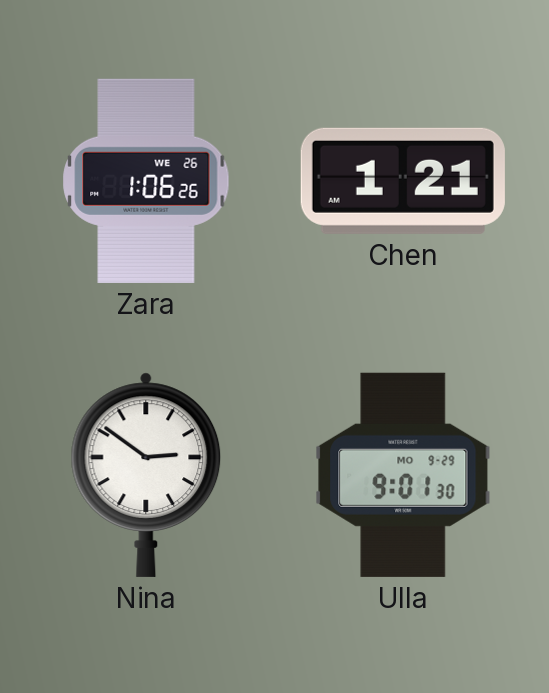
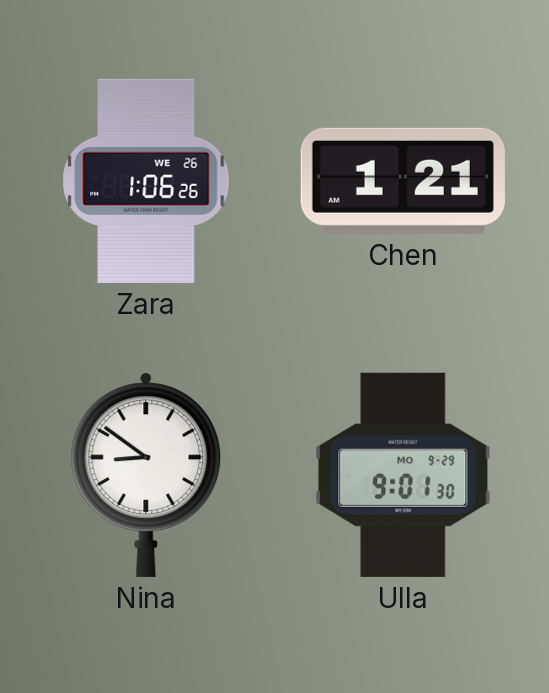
Nina: 2:51 -> 8:51 (146, 475)
